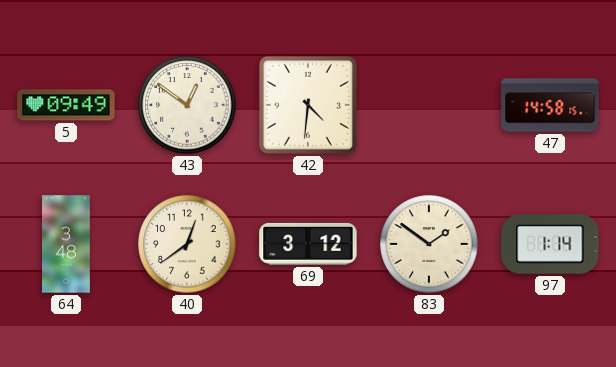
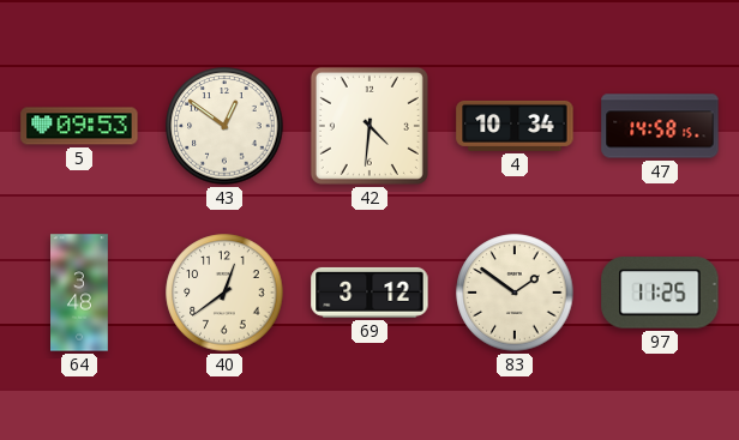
5: 09:49 -> 09:53 (79, 126)
4: none -> 10:34 (515, 126)
97: 1:14 -> 11:25 (660, 293)
